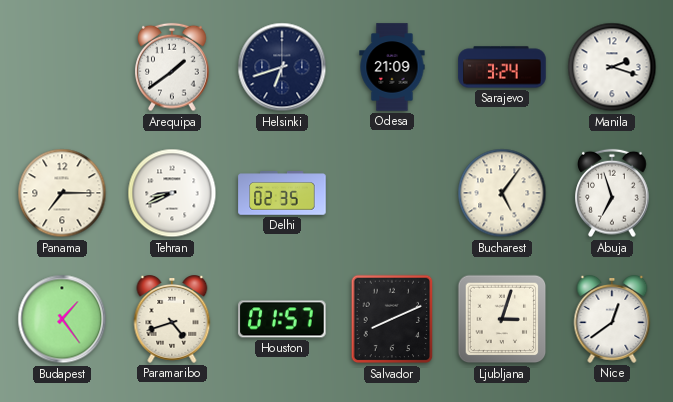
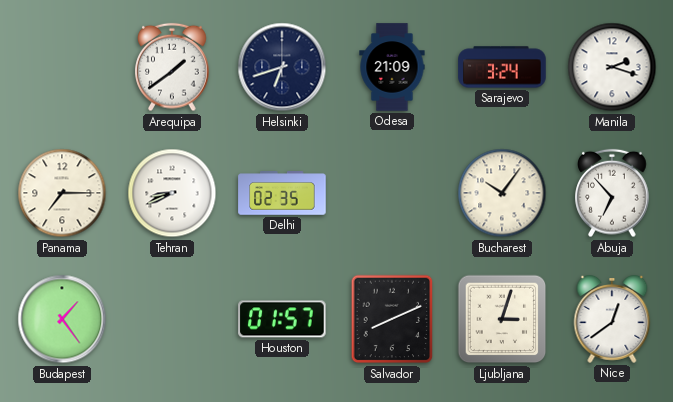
Bucharest: 5:06 -> 10:06 (502, 193)
Abuja: 6:57 -> 6:53 (612, 193)
Paramaribo: 4:42 -> none (172, 320)
